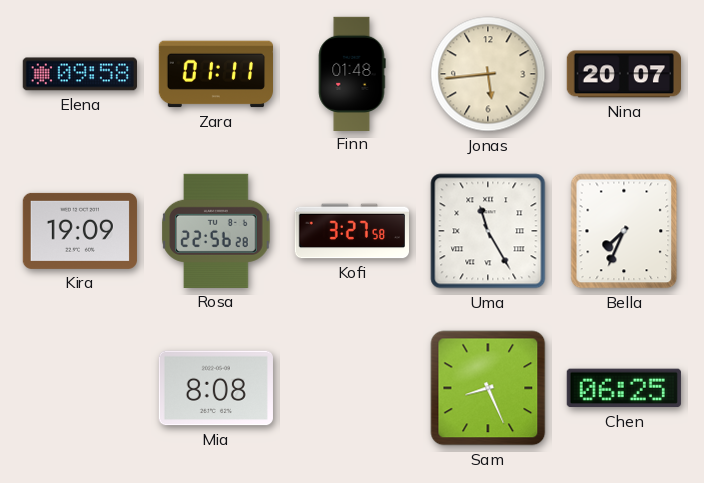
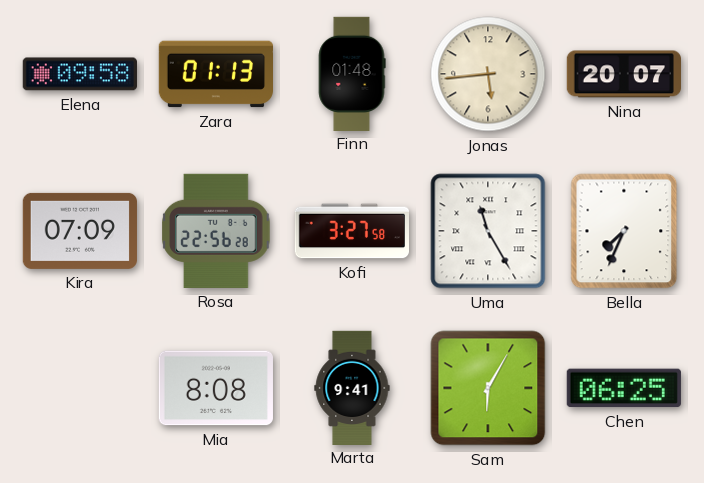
Zara: 01:11 -> 01:13 (215, 74)
Kira: 19:09 -> 07:09 (80, 231)
Marta: none -> 9:41 (352, 387)
Sam: 8:26 -> 6:05 (488, 388)
